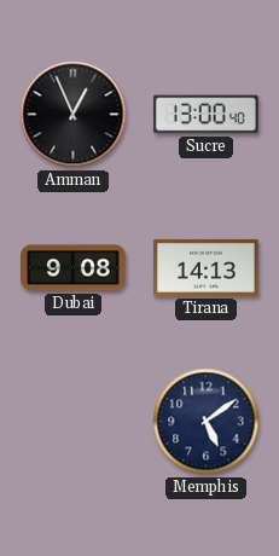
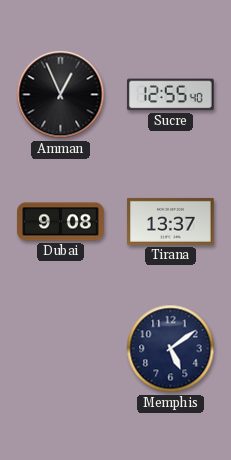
Sucre: 13:00 -> 12:55 (171, 95)
Tirana: 14:13 -> 13:37 (171, 221)
